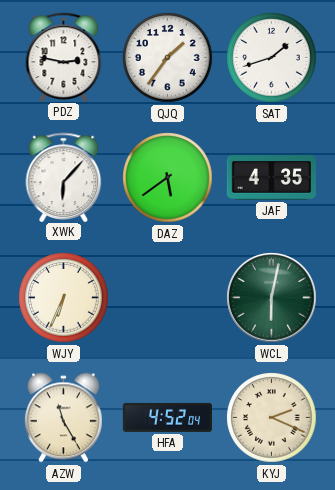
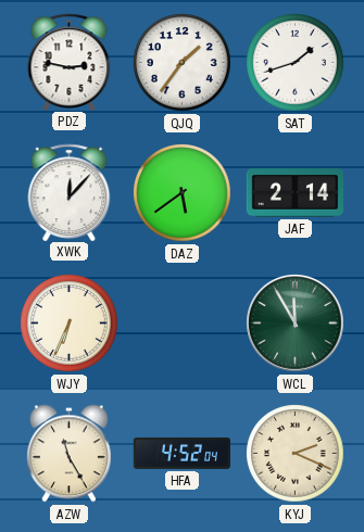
XWK: 6:07 -> 12:07 (70, 192)
JAF: 4:35 -> 2:14 (294, 193)
WCL: 6:02 -> 11:55 (296, 324)
